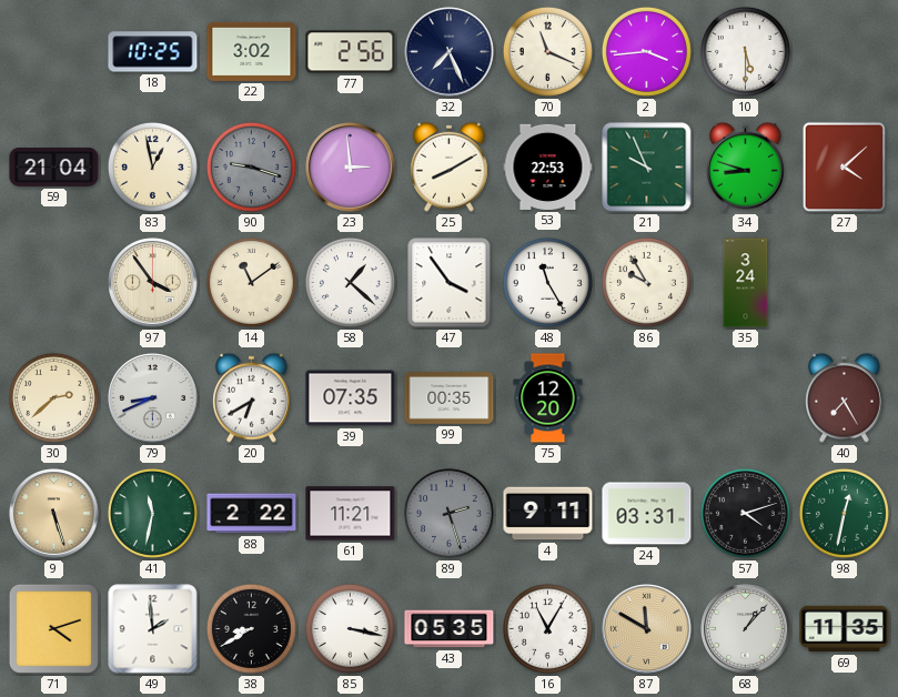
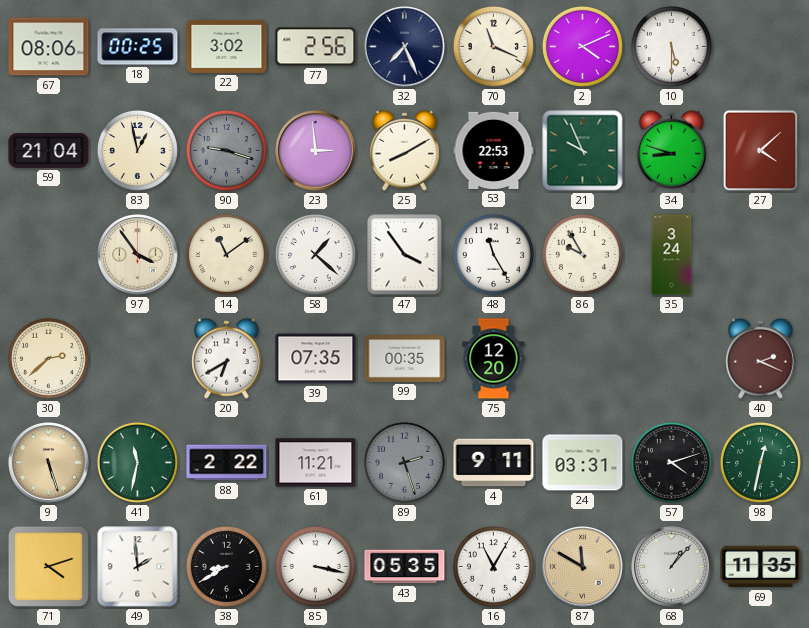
67: none -> 08:06 (49, 47)
18: 10:25 -> 00:25 (138, 47)
2: 3:44 -> 4:11 (582, 46)
79: 8:41 -> none (153, 398)
40: 7:25 -> 2:19 (761, 358)
